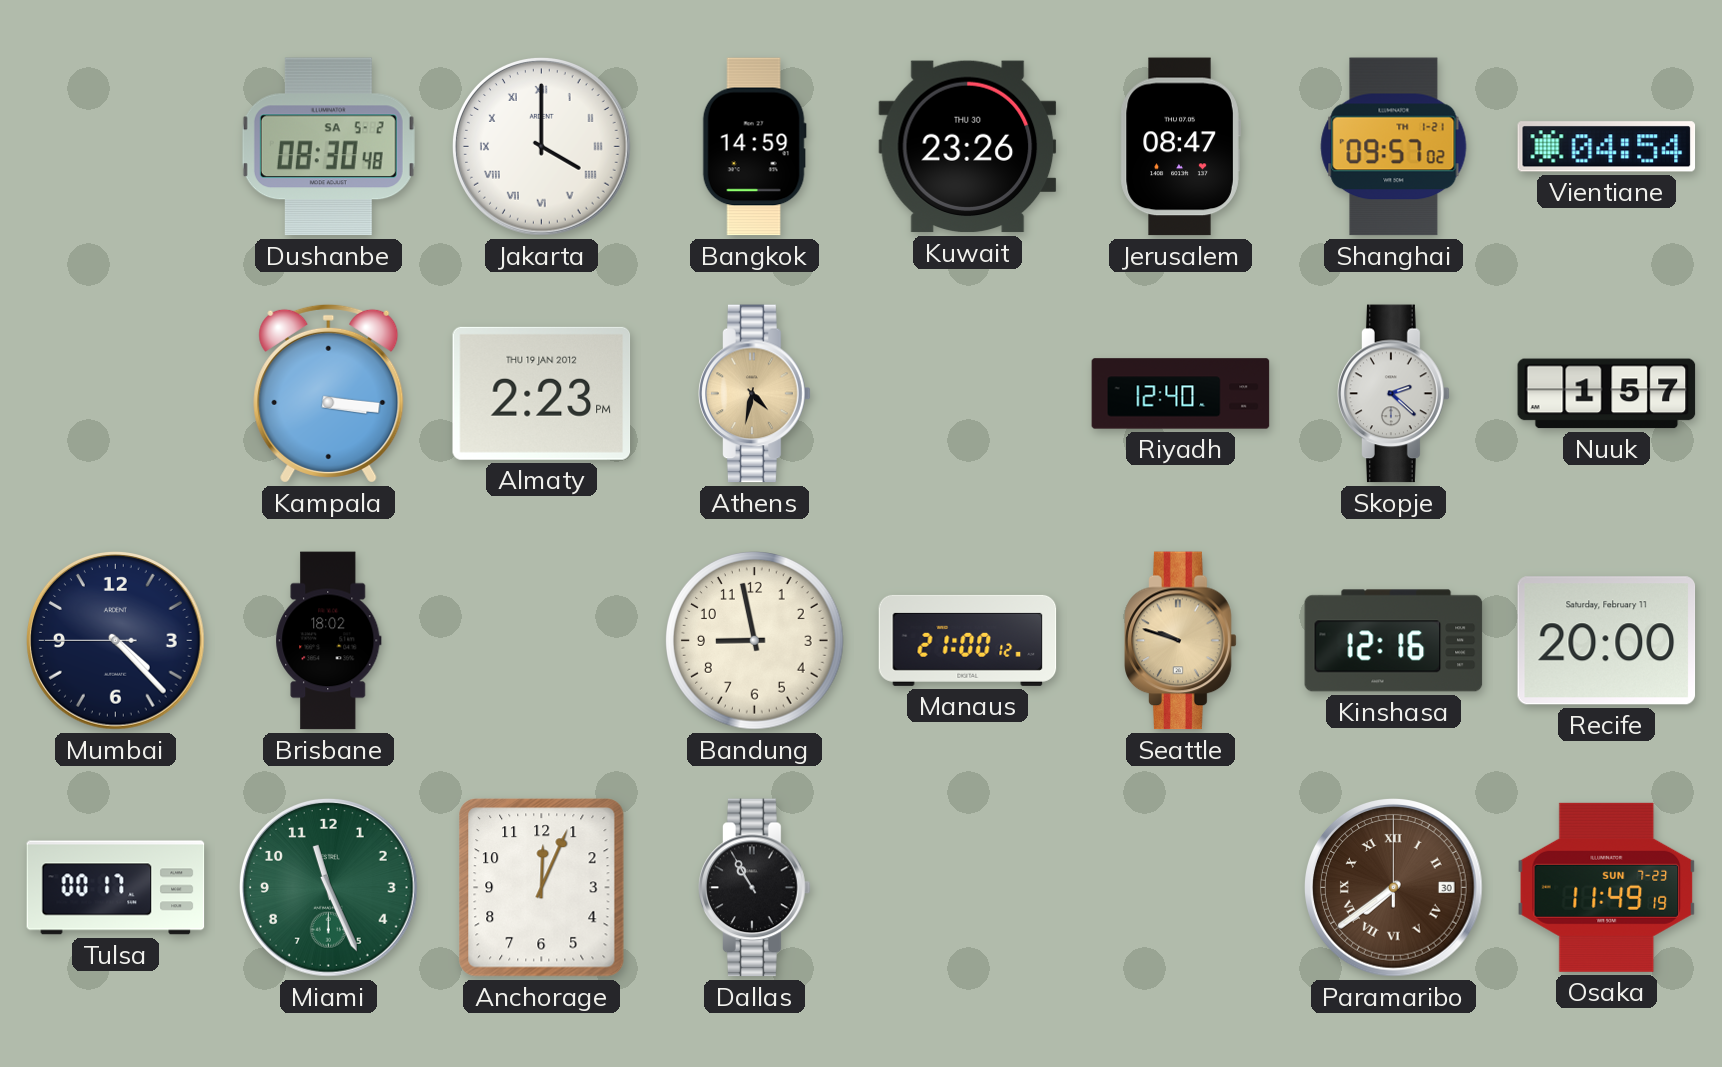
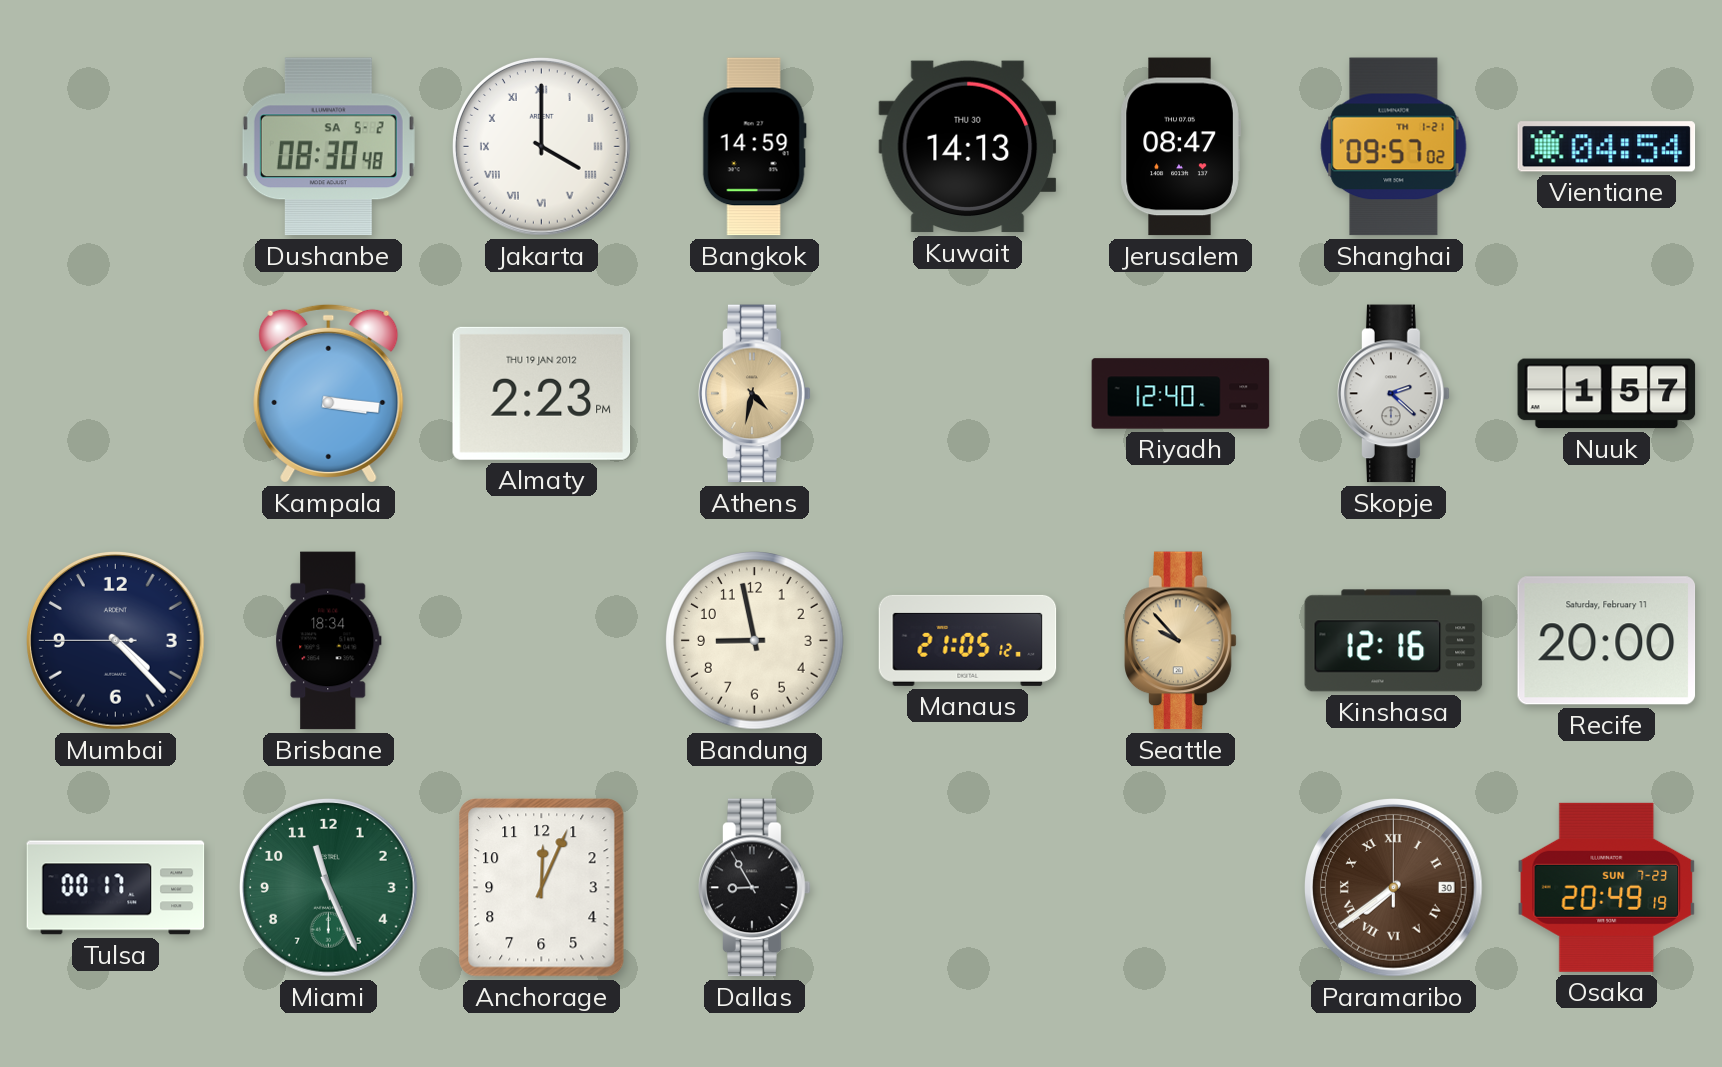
Kuwait: 23:26 -> 14:13 (968, 147)
Brisbane: 18:02 -> 18:34 (329, 641)
Manaus: 21:00 -> 21:05 (968, 640)
Seattle: 9:48 -> 9:53 (1181, 641)
Dallas: 10:55 -> 8:55 (755, 888)
Osaka: 11:49 -> 20:49 (1607, 887)
